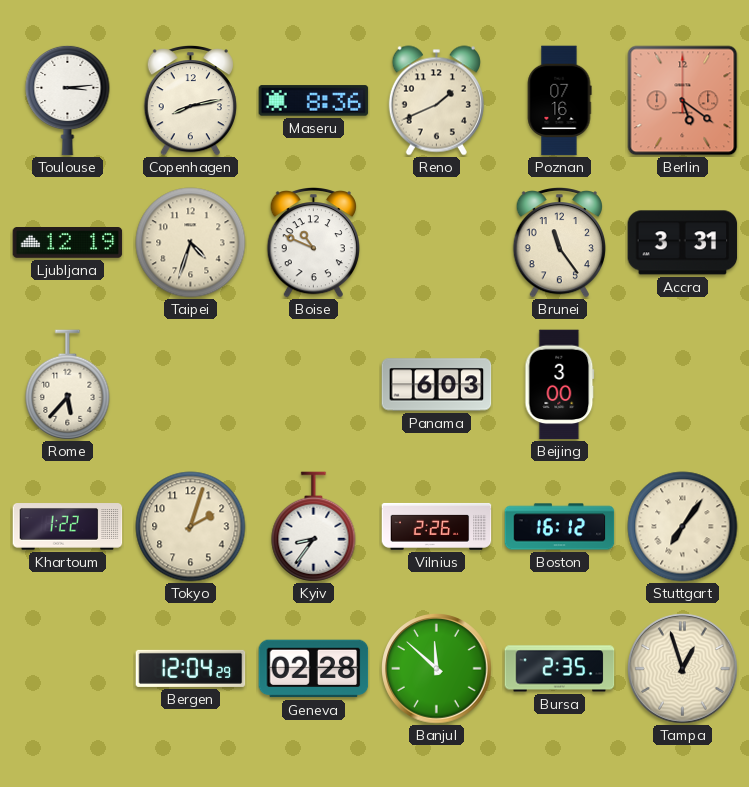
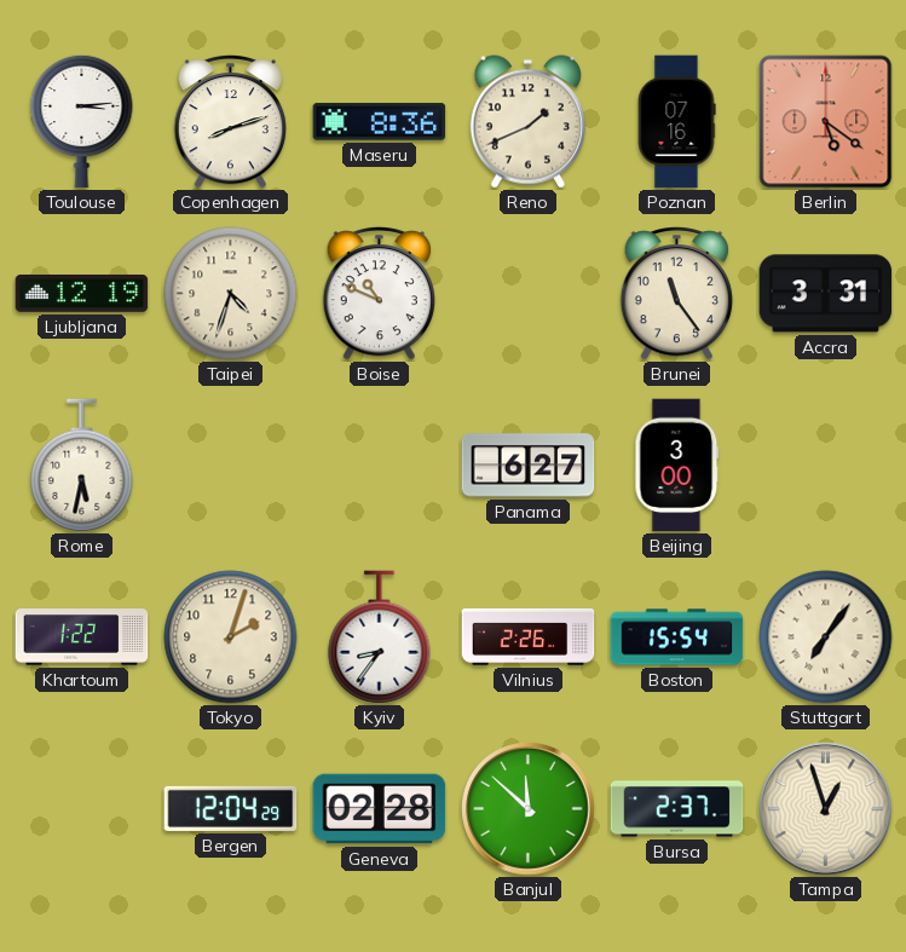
Copenhagen: 8:13 -> 8:12 (230, 122)
Rome: 5:37 -> 5:32 (82, 466)
Panama: 6:03 -> 6:27 (529, 466)
Boston: 16:12 -> 15:54 (677, 637)
Bursa: 2:35 -> 2:37 (677, 809)
